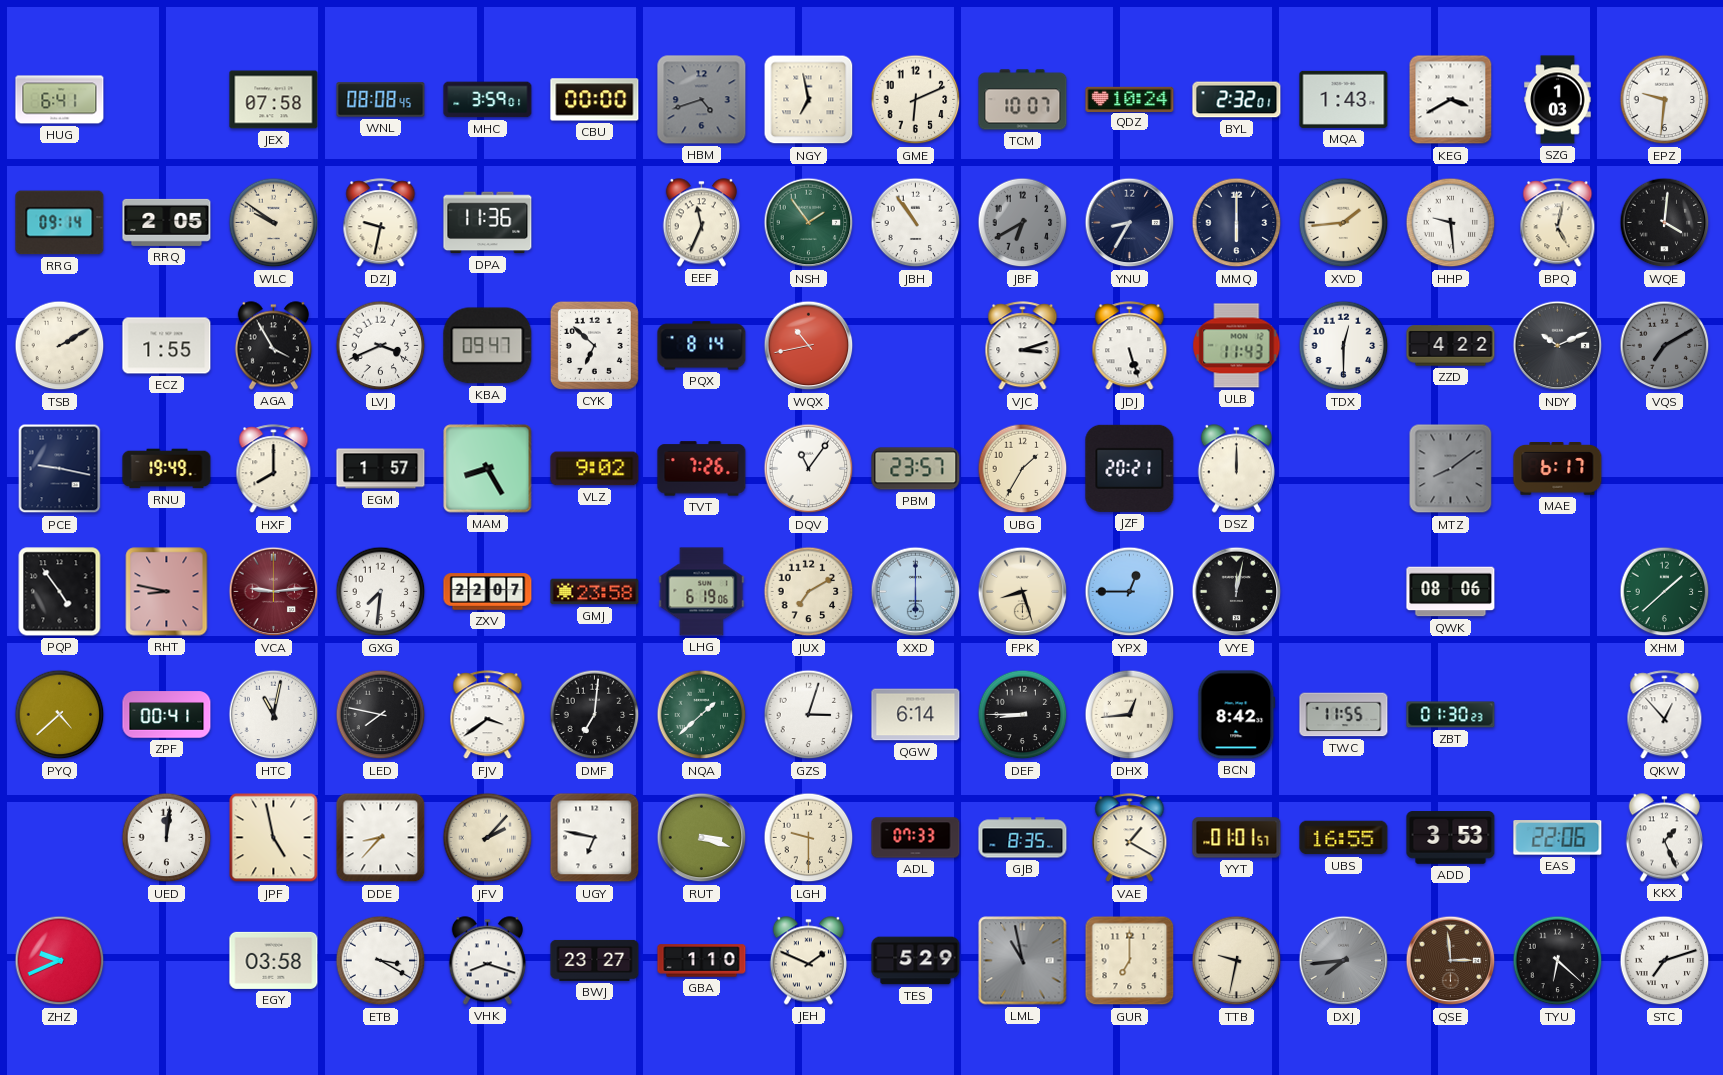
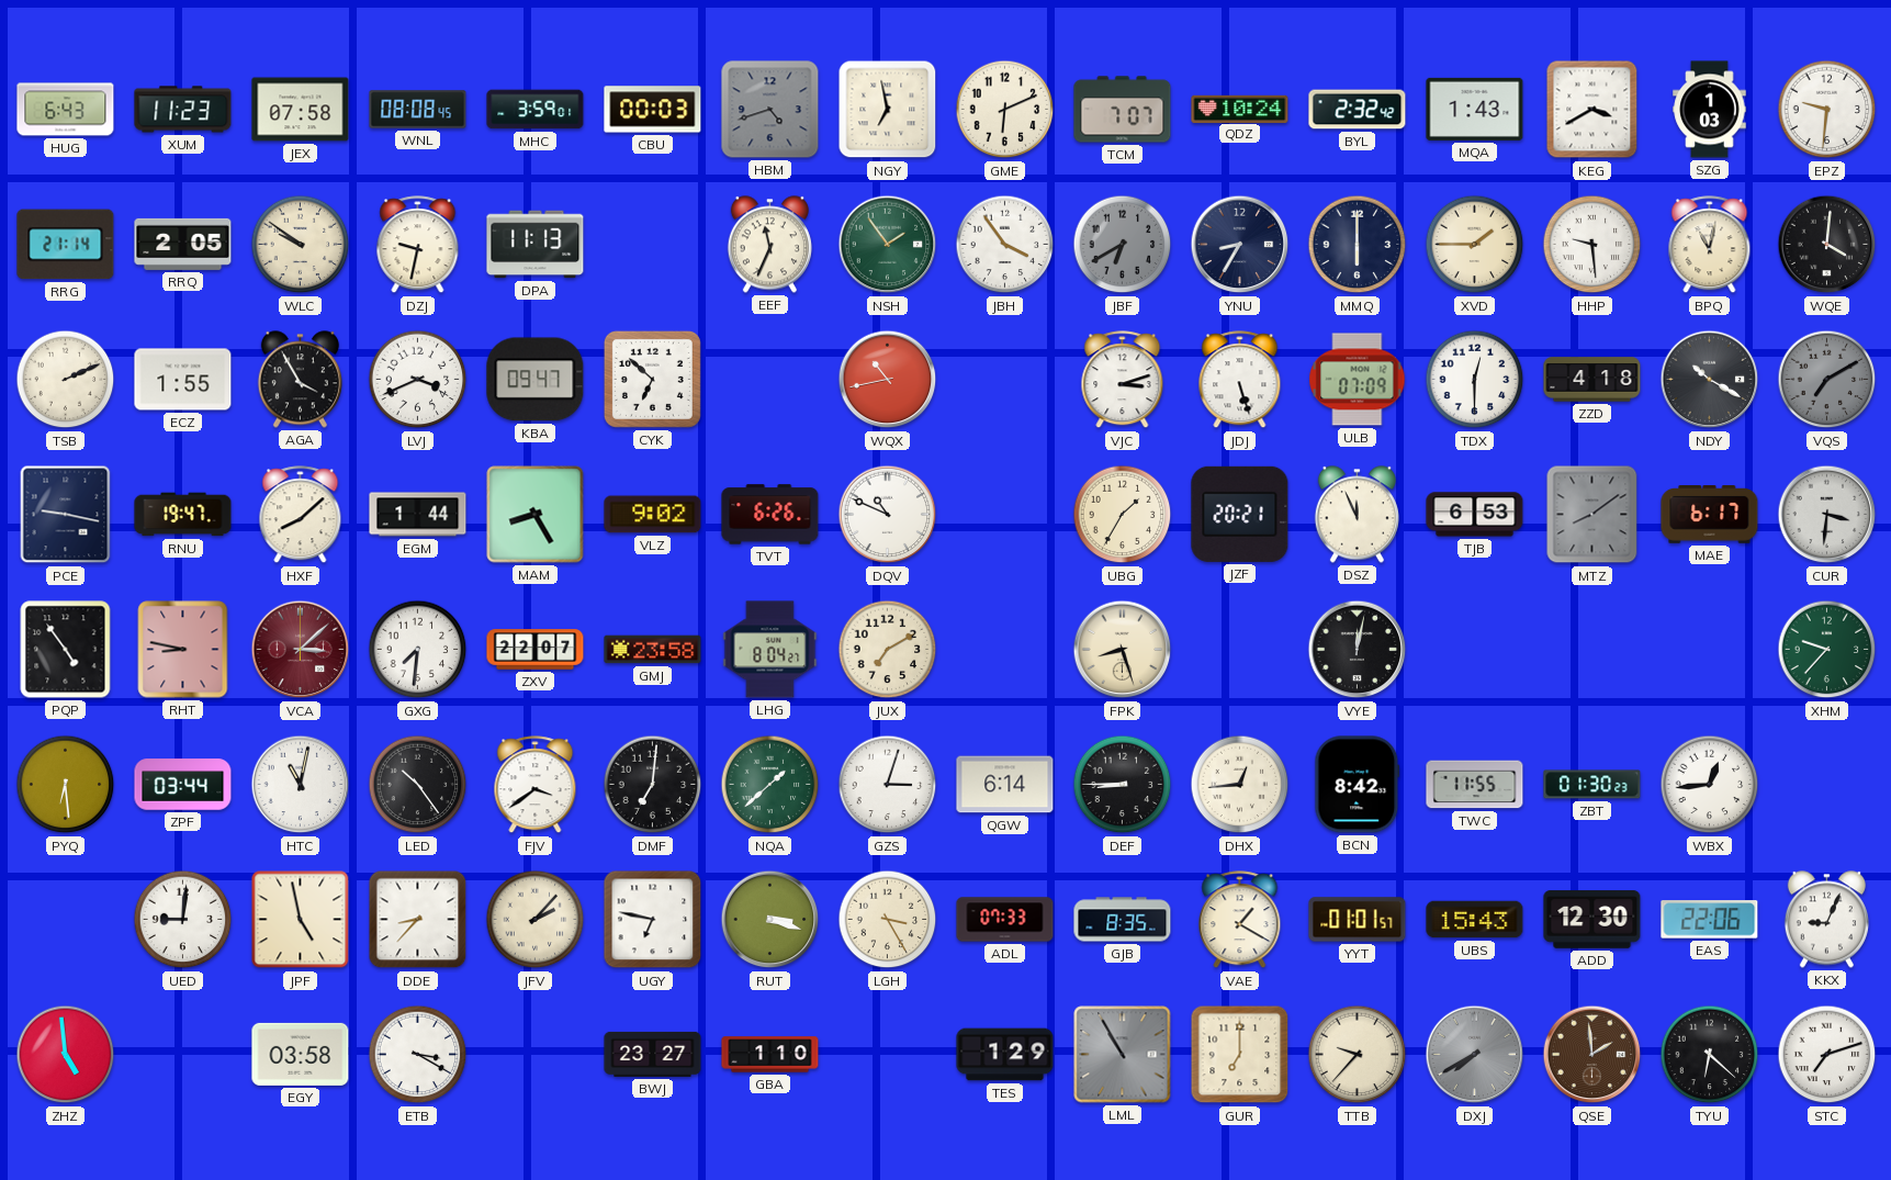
HUG: 6:41 -> 6:43 (66, 110)
XUM: none -> 11:23 (183, 110)
CBU: 00:00 -> 00:03 (653, 110)
TCM: 10:07 -> 7:07 (1123, 110)
BYL: 2:32:01 -> 2:32:42 (1358, 110)
RRG: 09:14 -> 21:14 (66, 245)
DPA: 11:36 -> 11:13 (536, 245)
JBH: 10:54 -> 3:54 (1005, 245)
XVD: 1:44 -> 1:45 (1475, 245)
BPQ: 5:02 -> 11:02 (1710, 245)
TSB: 2:10 -> 2:11 (66, 380)
PQX: 8:14 -> none (702, 346)
ULB: 11:43 -> 07:09 (1358, 380)
ZZD: 4:22 -> 4:18 (1592, 380)
NDY: 10:11 -> 10:20 (1710, 380)
RNU: 19:49 -> 19:47 (183, 515)
HXF: 8:00 -> 8:08 (301, 515)
EGM: 1:57 -> 1:44 (418, 515)
TVT: 7:26 -> 6:26 (770, 515)
DQV: 11:06 -> 10:49 (888, 515)
PBM: 23:57 -> none (916, 469)
DSZ: 12:00 -> 11:56 (1357, 515)
TJB: none -> 6:53 (1475, 515)
CUR: none -> 3:31 (1827, 515)
VCA: 9:14 -> 3:08 (301, 650)
LHG: 6:19 -> 8:04 (770, 650)
XXD: 6:00 -> none (916, 592)
YPX: 12:45 -> none (1130, 592)
QWK: 08:06 -> none (1451, 592)
XHM: 1:38 -> 9:37 (1827, 650)
PYQ: 4:38 -> 6:29 (66, 785)
ZPF: 00:41 -> 03:44 (183, 785)
LED: 7:47 -> 10:24 (418, 785)
WBX: none -> 12:44 (1710, 785)
QKW: 12:53 -> none (1665, 715)
UED: 12:01 -> 9:01 (183, 920)
LGH: 9:30 -> 3:25 (888, 920)
UBS: 16:55 -> 15:43 (1475, 920)
ADD: 3:53 -> 12:30 (1592, 920)
KKX: 1:26 -> 9:04 (1826, 920)
ZHZ: 9:41 -> 4:59 (66, 1055)
VHK: 8:18 -> none (487, 961)
JEH: 1:49 -> none (808, 961)
TES: 5:29 -> 1:29 (1005, 1055)
LML: 10:58 -> 10:55 (1123, 1055)
TTB: 9:32 -> 9:37 (1358, 1055)
DXJ: 7:44 -> 7:40 (1475, 1055)
QSE: 2:59 -> 1:59 (1592, 1055)
